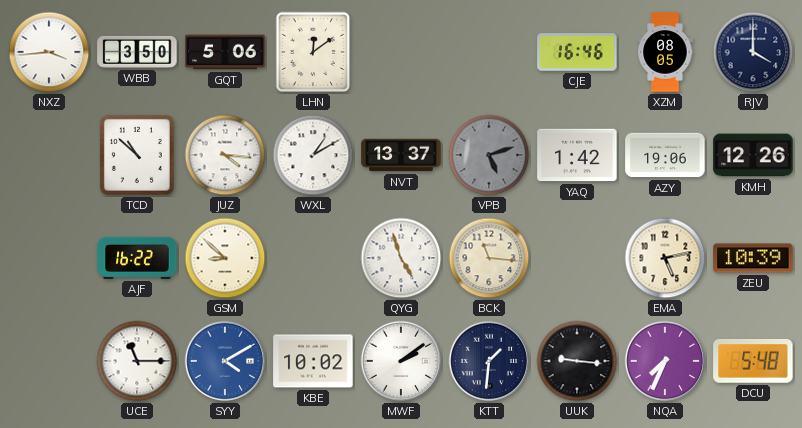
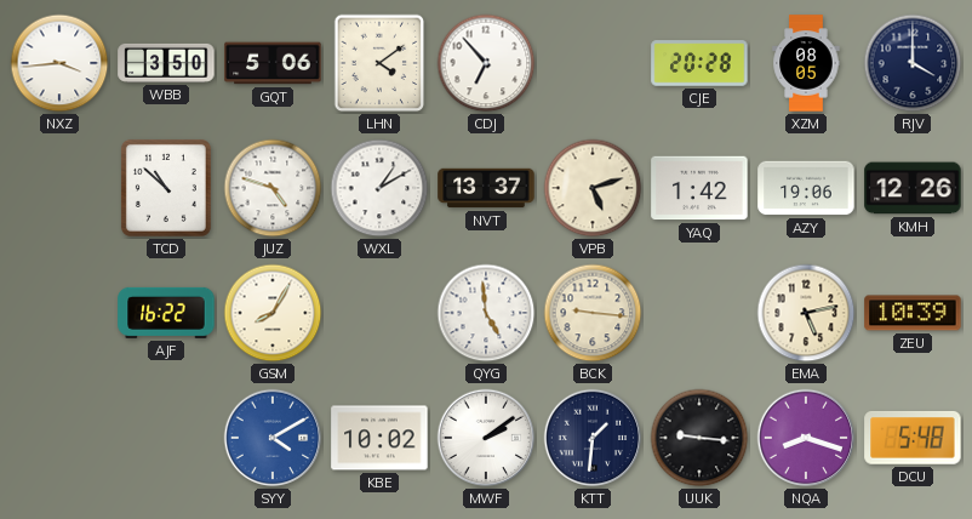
LHN: 12:09 -> 4:09 (379, 63)
CDJ: none -> 6:53 (486, 63)
CJE: 16:46 -> 20:28 (699, 63)
JUZ: 4:16 -> 4:48 (273, 188)
VPB dial: grey -> cream (593, 188)
GSM: 8:52 -> 8:05 (273, 313)
QYG: 4:57 -> 4:59 (486, 313)
BCK: 11:16 -> 9:16 (593, 313)
UCE: 11:15 -> none (137, 361)
NQA: 7:34 -> 8:18 (806, 438)
